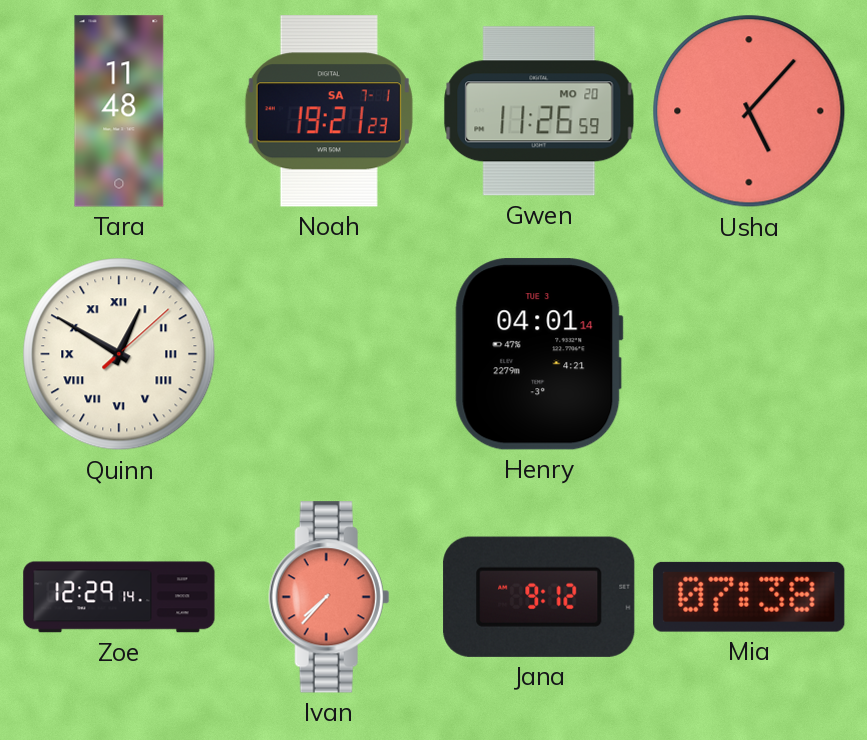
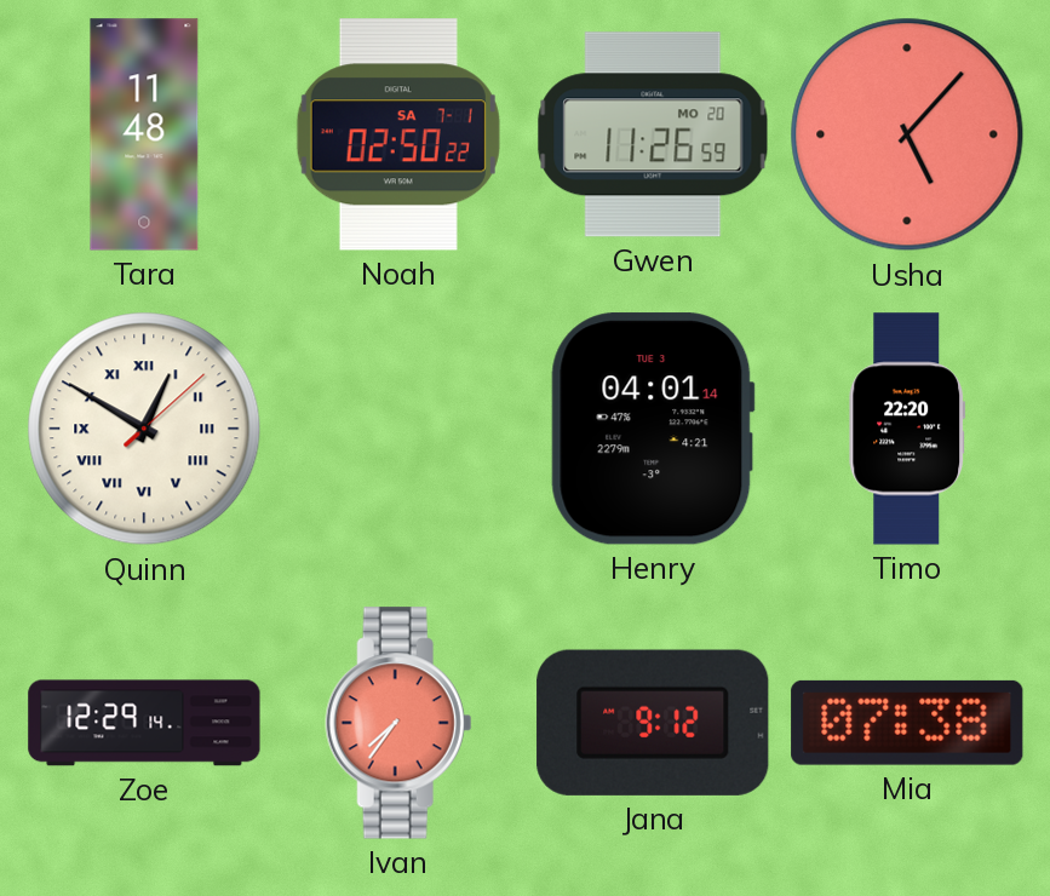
Noah: 19:21 -> 02:50 (398, 134)
Timo: none -> 22:20 (907, 429)
Ivan: 7:37 -> 7:36 (398, 723)
